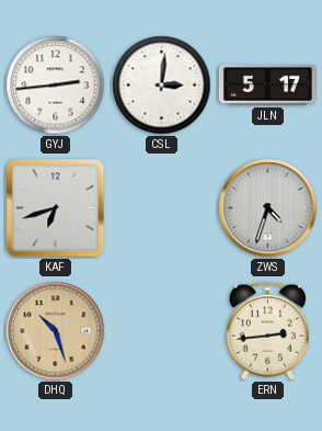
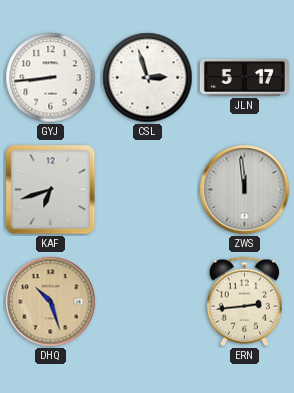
GYJ: 2:44 -> 8:44 (51, 78)
CSL: 3:01 -> 2:57 (148, 78)
ZWS: 4:33 -> 11:59 (245, 190)
